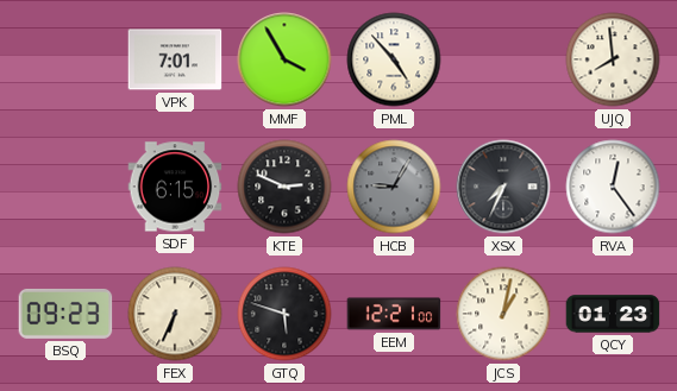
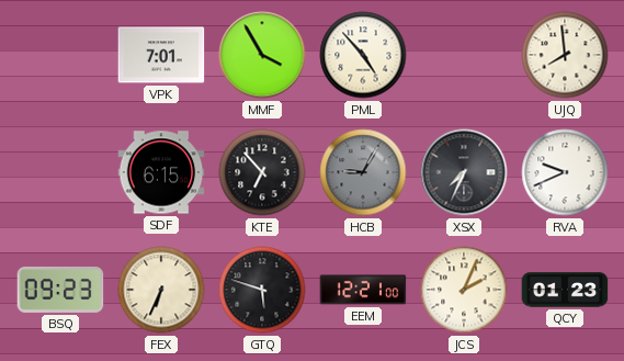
KTE: 2:49 -> 6:53 (262, 172)
RVA: 12:24 -> 9:41 (565, 172)
JCS: 1:02 -> 2:04 (464, 290)
